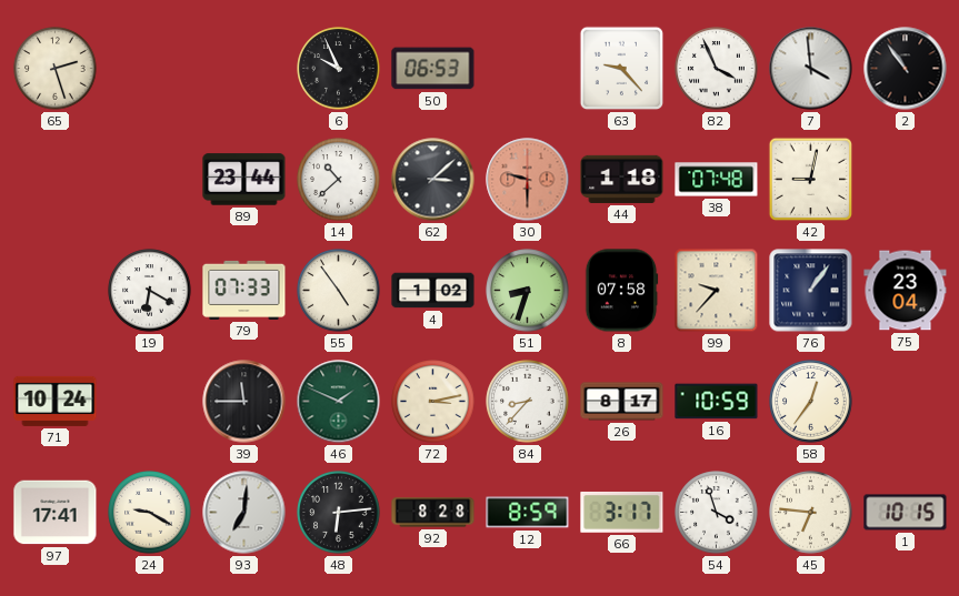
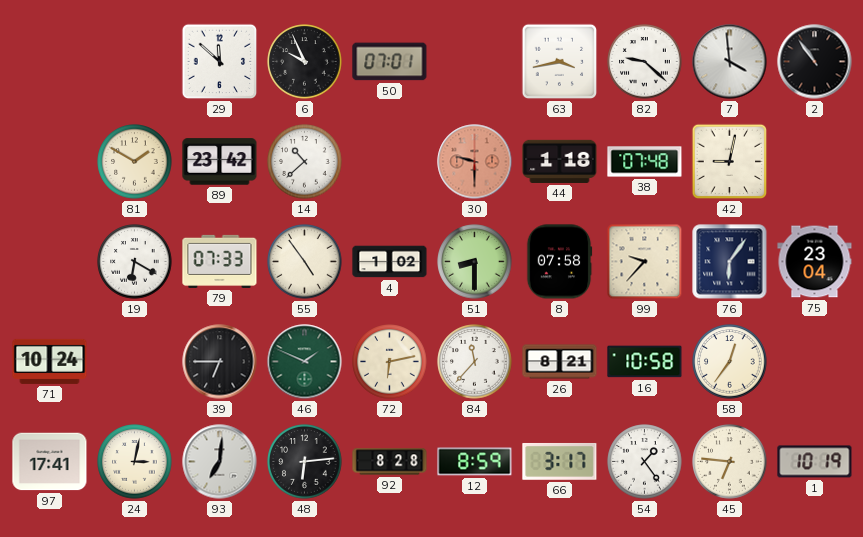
65: 2:27 -> none (56, 69)
29: none -> 11:52 (220, 62)
50: 06:53 -> 07:01 (390, 62)
63: 9:23 -> 3:43 (560, 62)
82: 3:56 -> 9:22 (645, 62)
81: none -> 1:50 (135, 162)
89: 23:44 -> 23:42 (220, 162)
62: 3:08 -> none (433, 180)
51: 8:33 -> 8:30 (475, 262)
76: 1:06 -> 6:06 (730, 262)
39: 11:45 -> 6:45 (220, 362)
72: 3:13 -> 6:13 (390, 362)
84: 8:37 -> 11:37 (475, 362)
26: 8:17 -> 8:21 (560, 362)
16: 10:59 -> 10:58 (645, 362)
24: 9:20 -> 3:02 (135, 462)
54: 3:57 -> 1:24 (645, 462)
1: 10:15 -> 10:19 (815, 462)
